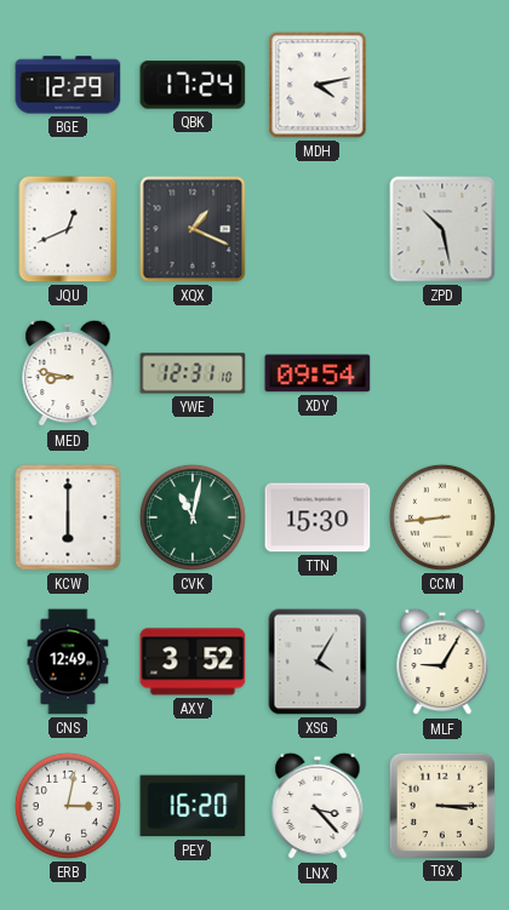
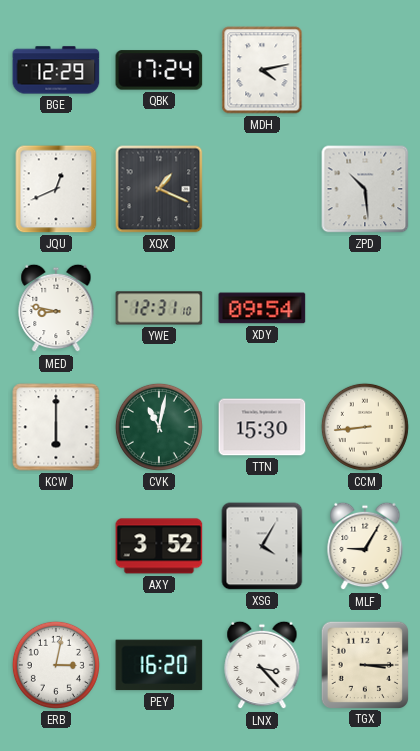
ZPD: 10:28 -> 10:29 (365, 189)
CNS: 12:49 -> none (68, 662)
